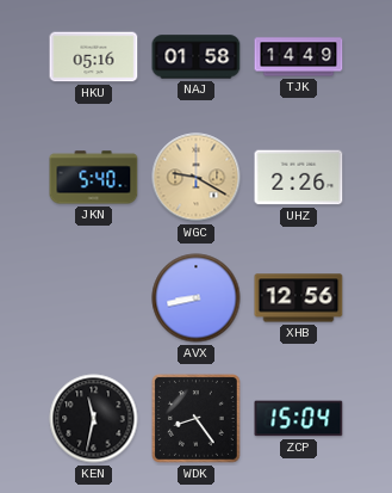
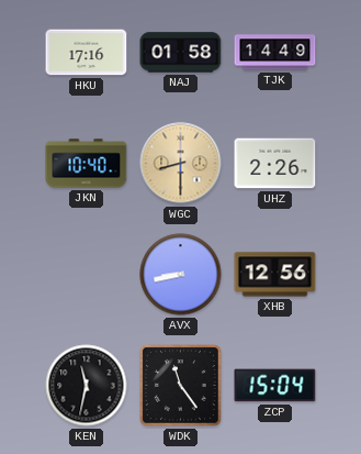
HKU: 05:16 -> 17:16 (87, 53)
JKN: 5:40 -> 10:40 (87, 164)
WGC: 9:20 -> 8:30 (181, 164)
WDK: 8:24 -> 11:24 (181, 386)
